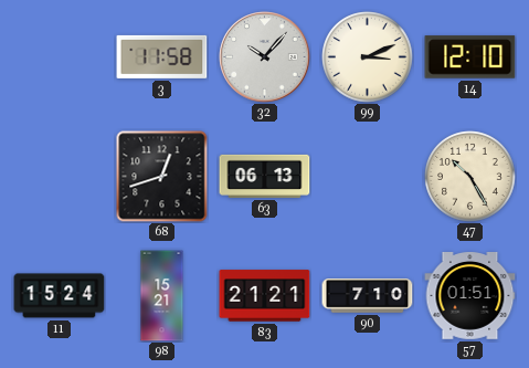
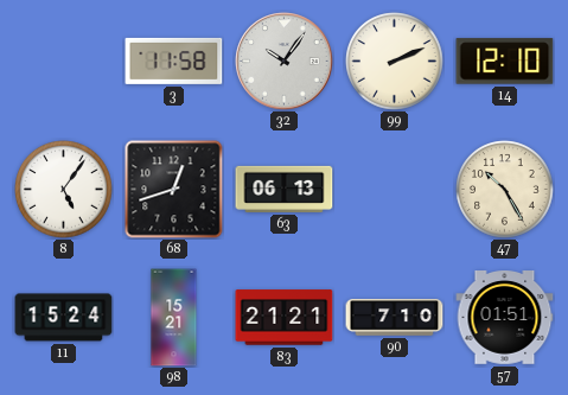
32: 10:07 -> 10:06 (285, 62)
99: 3:11 -> 2:11 (395, 62)
8: none -> 5:06 (64, 190)
